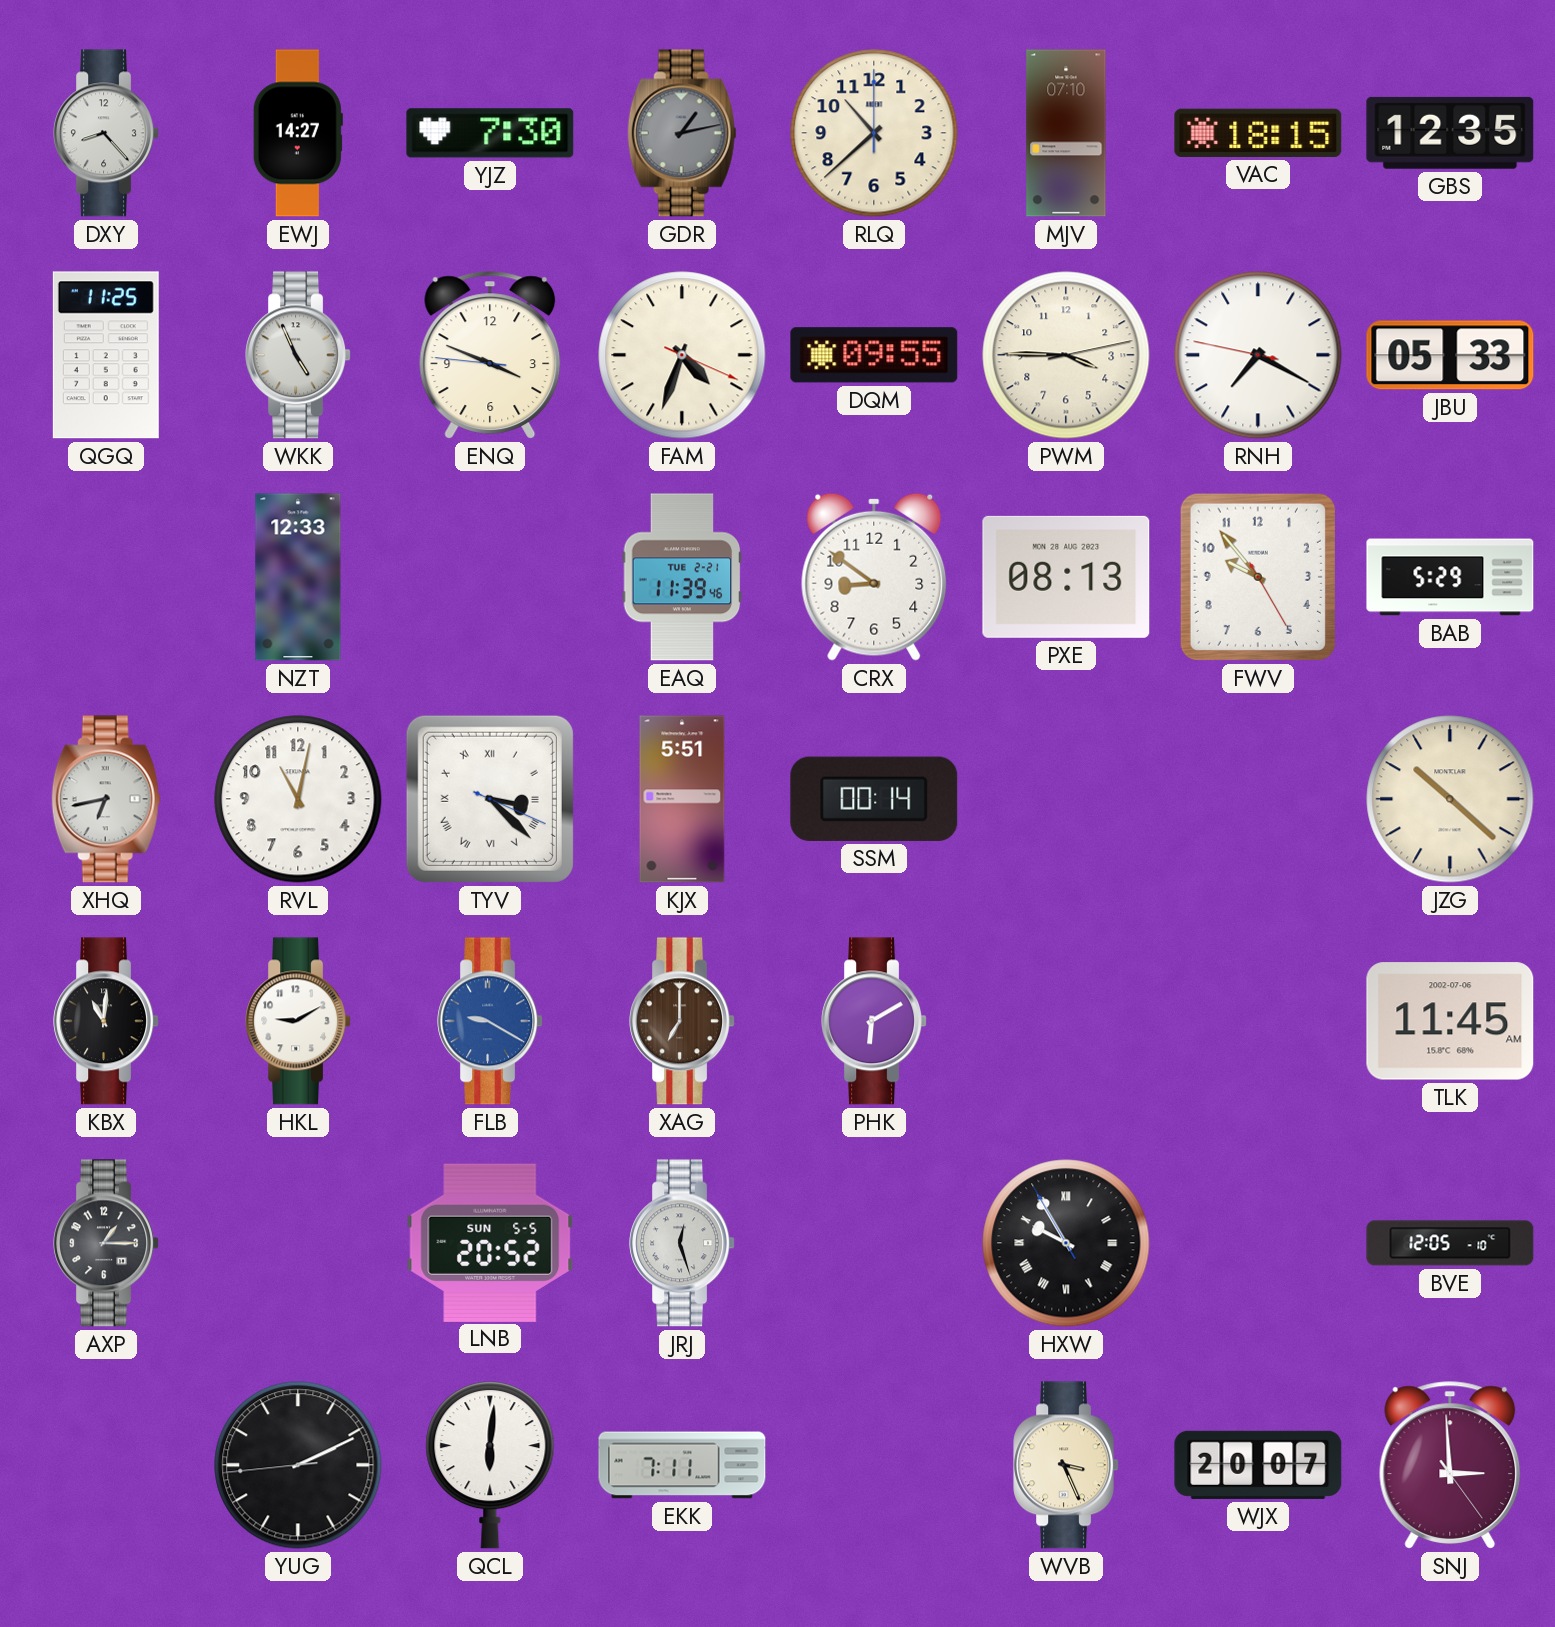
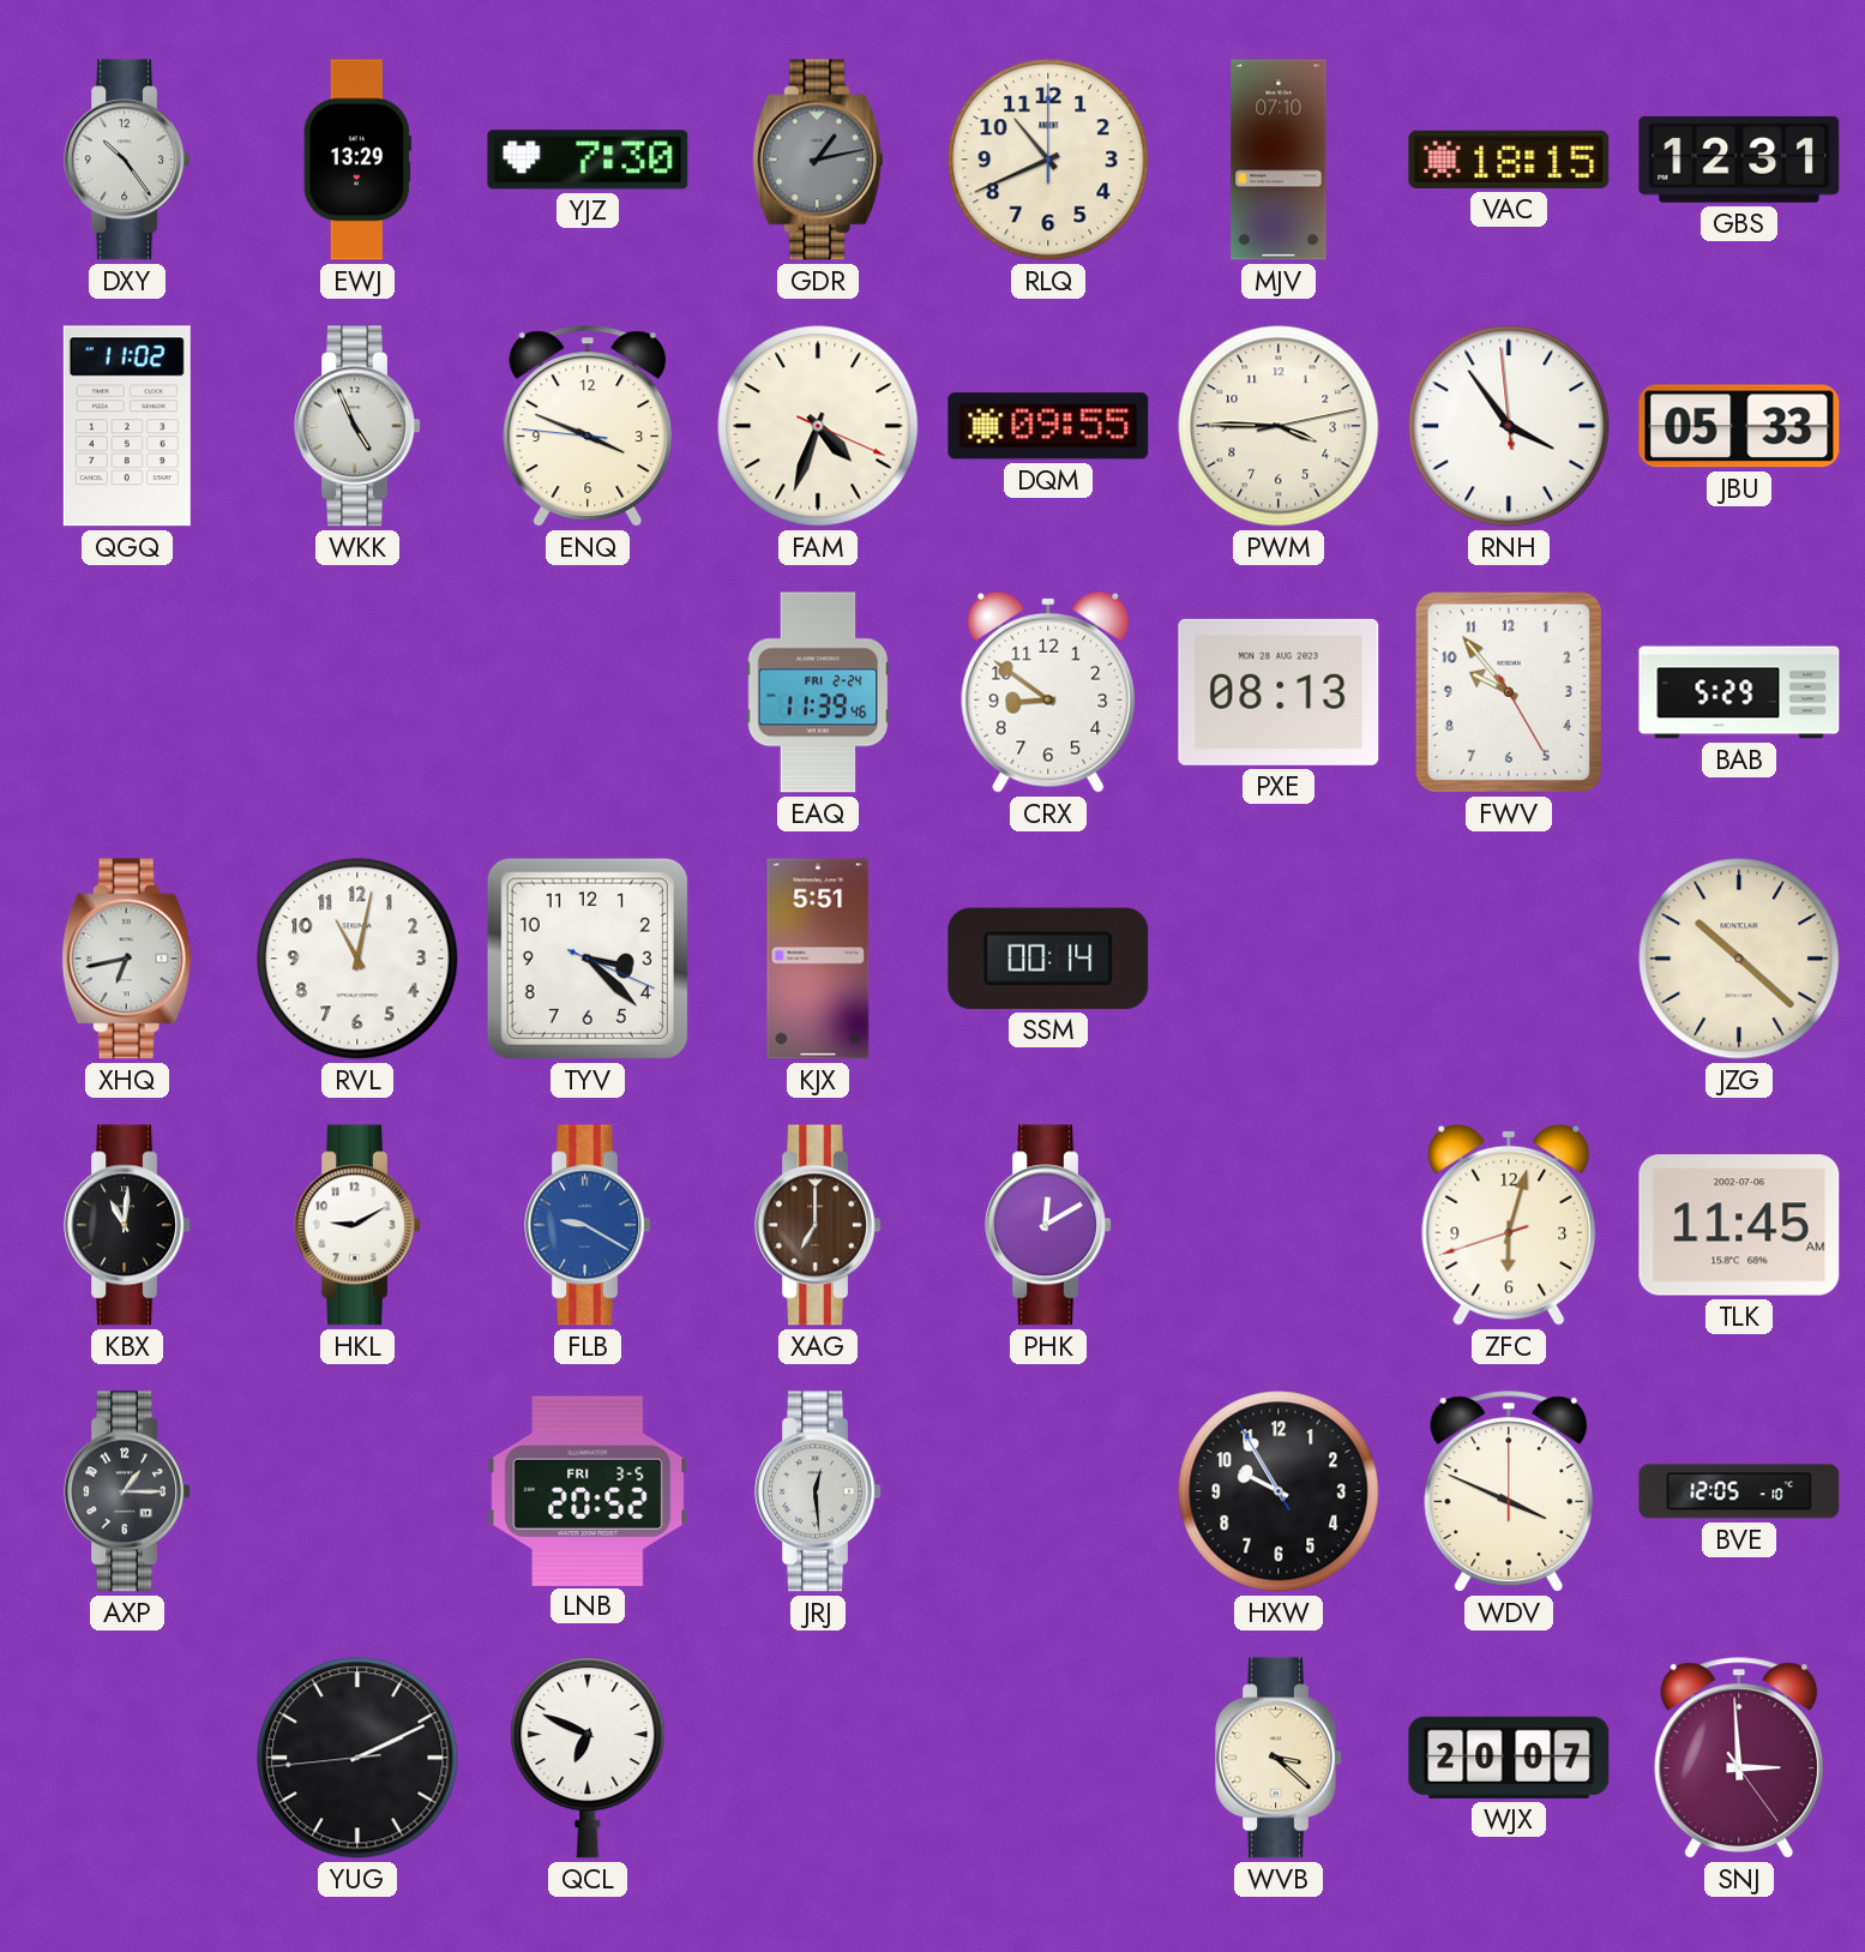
DXY: 8:23 -> 10:24 (127, 160)
EWJ: 14:27 -> 13:29 (357, 160)
RLQ: 10:38 -> 10:41 (1048, 160)
GBS: 12:35 -> 12:31 (1739, 160)
QGQ: 11:25 -> 11:02 (127, 426)
RNH: 7:19 -> 3:53 (1509, 426)
NZT: 12:33 -> none (298, 577)
EAQ date: TUE 2-21 -> FRI 2-24 (818, 692)
TYV numerals: Roman -> Arabic (588, 959)
PHK: 6:10 -> 12:10 (1048, 1225)
ZFC: none -> 6:02 (1509, 1225)
LNB date: SUN 5-5 -> FRI 3-5 (588, 1490)
JRJ: 12:27 -> 12:29 (818, 1491)
HXW numerals: Roman -> Arabic (1279, 1491)
WDV: none -> 3:49 (1509, 1491)
QCL: 6:01 -> 6:49 (588, 1758)
EKK: 7:11 -> none (682, 1465)
WVB: 3:26 -> 3:22 (1279, 1758)
